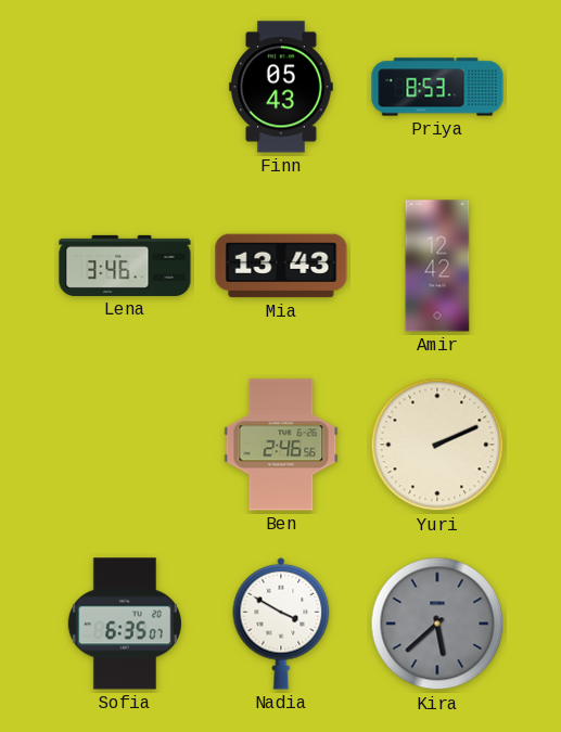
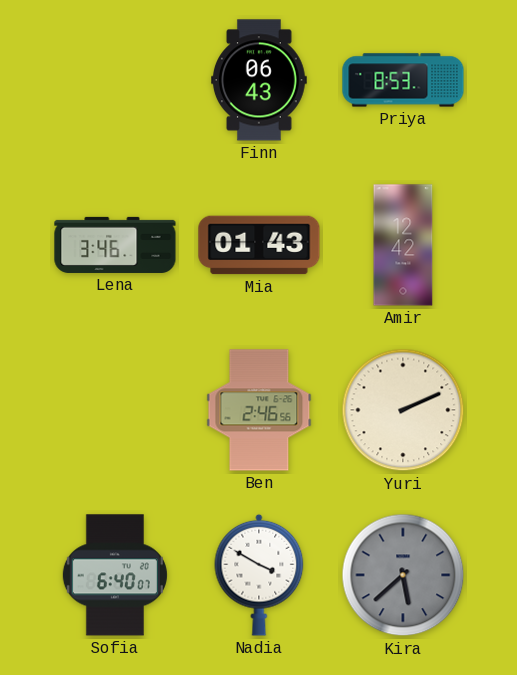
Finn: 05:43 -> 06:43 (260, 80)
Mia: 13:43 -> 01:43 (259, 245)
Sofia: 6:35 -> 6:40 (115, 575)
